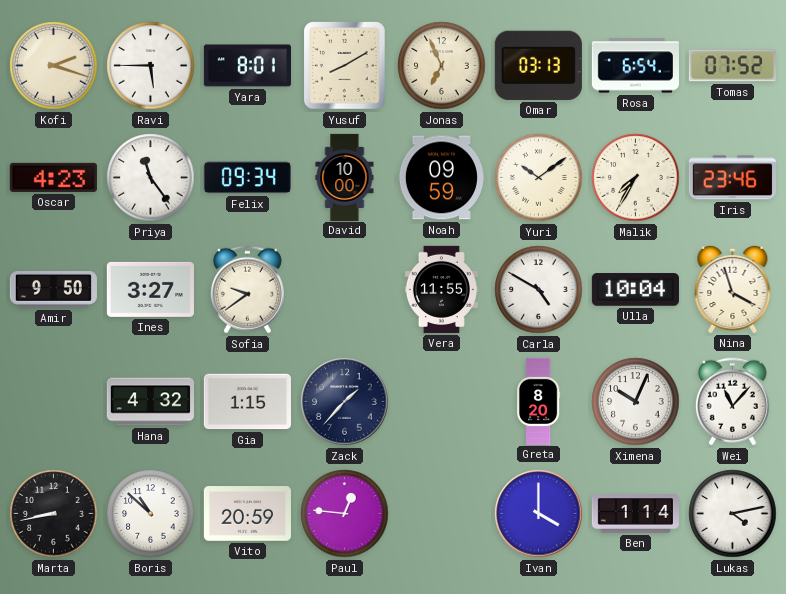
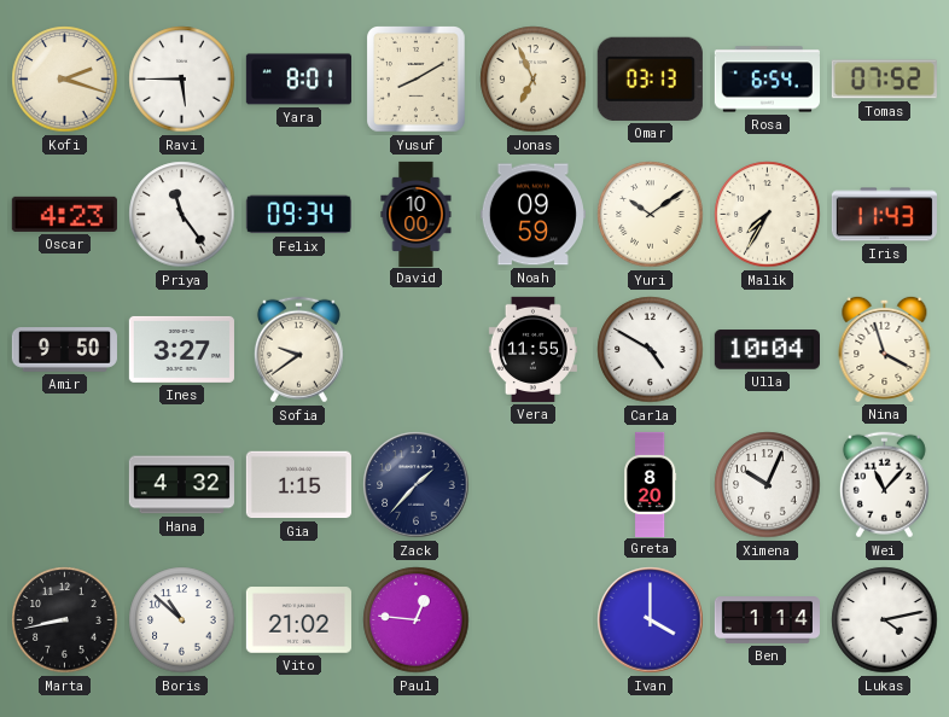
Iris: 23:46 -> 11:43 (884, 215)
Vito: 20:59 -> 21:02 (298, 620)
